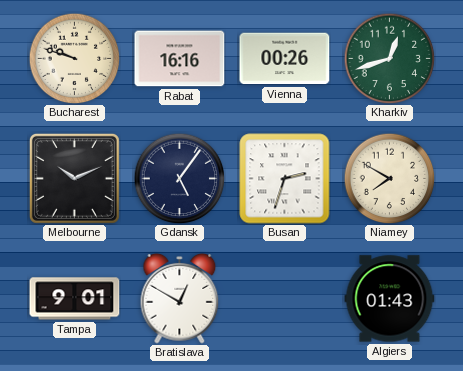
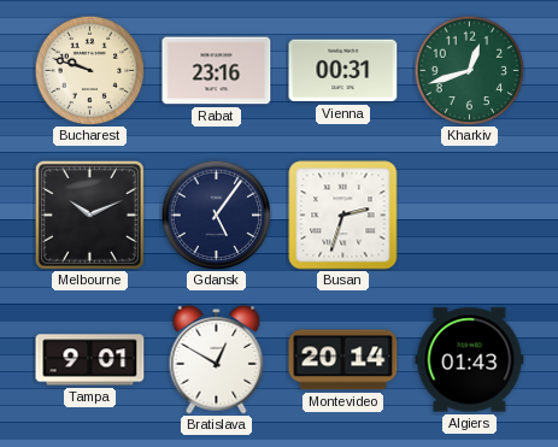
Rabat: 16:16 -> 23:16 (217, 71)
Vienna: 00:26 -> 00:31 (343, 71)
Niamey: 7:50 -> none (389, 178)
Montevideo: none -> 20:14 (343, 360)
